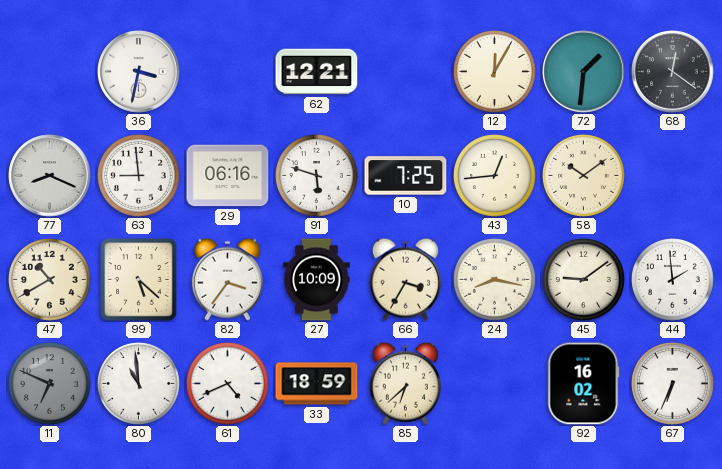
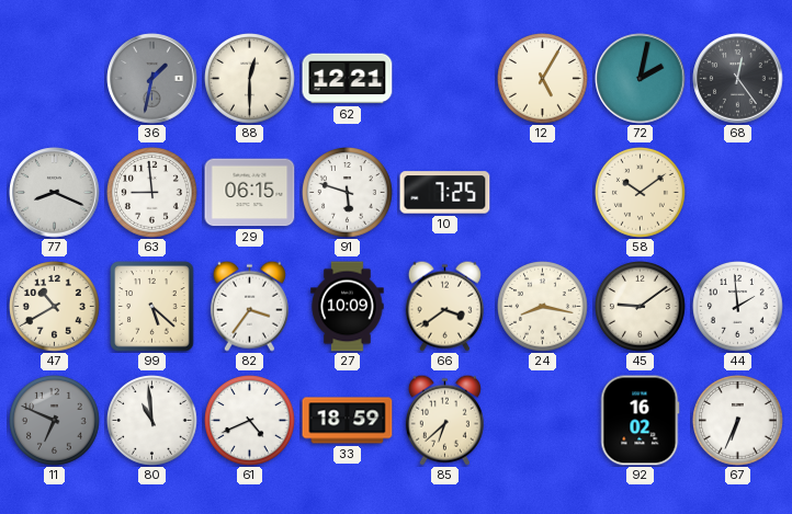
36: 3:32 -> 1:32 (152, 79)
36 dial: white -> grey (152, 79)
88: none -> 12:30 (250, 79)
12: 12:05 -> 5:05 (543, 79)
72: 1:31 -> 2:02 (641, 79)
68: 12:21 -> 12:24 (738, 79)
29: 06:16 -> 06:15 (250, 193)
43: 12:44 -> none (495, 176)
66: 3:35 -> 3:39 (444, 306)
